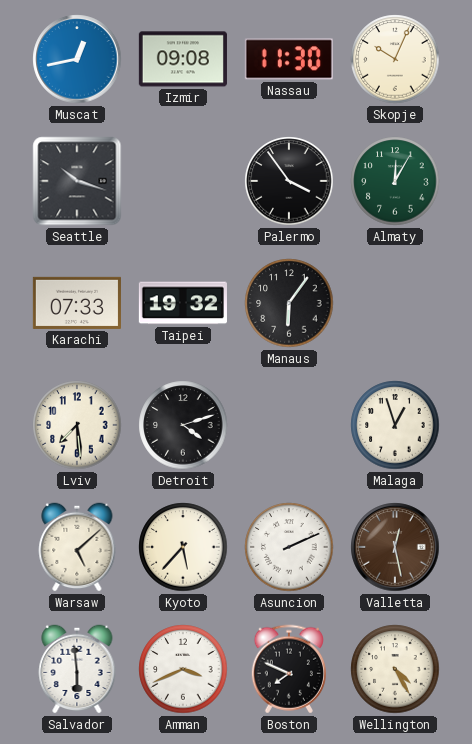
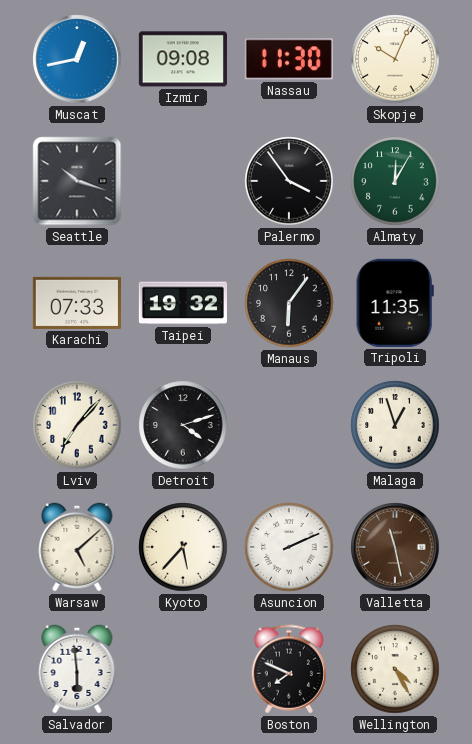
Tripoli: none -> 11:35 (395, 303)
Lviv: 7:29 -> 7:07 (77, 425)
Valletta: 12:28 -> 11:28 (395, 547)
Amman: 3:41 -> none (183, 669)
